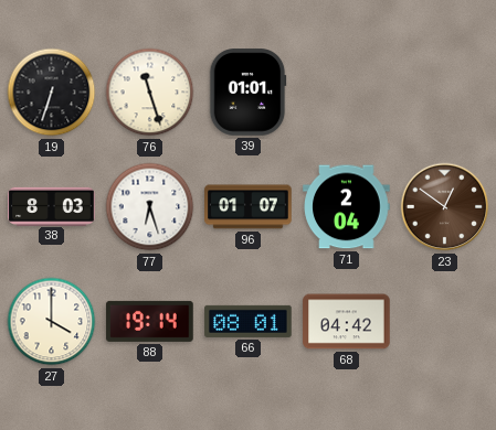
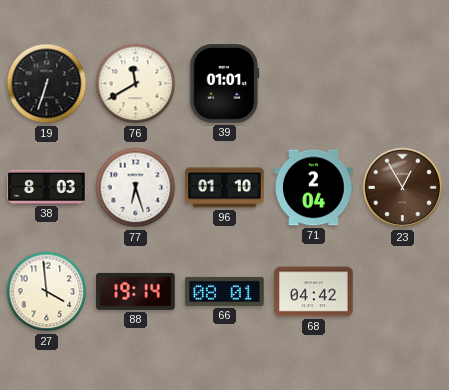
76: 11:27 -> 11:40 (136, 84)
96: 01:07 -> 01:10 (225, 188)
23: 12:51 -> 12:55 (403, 188)
27: 4:00 -> 3:59 (47, 292)
